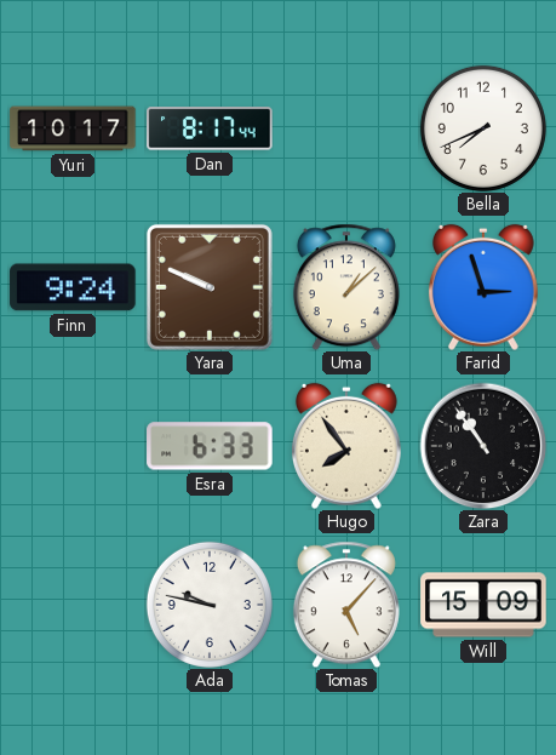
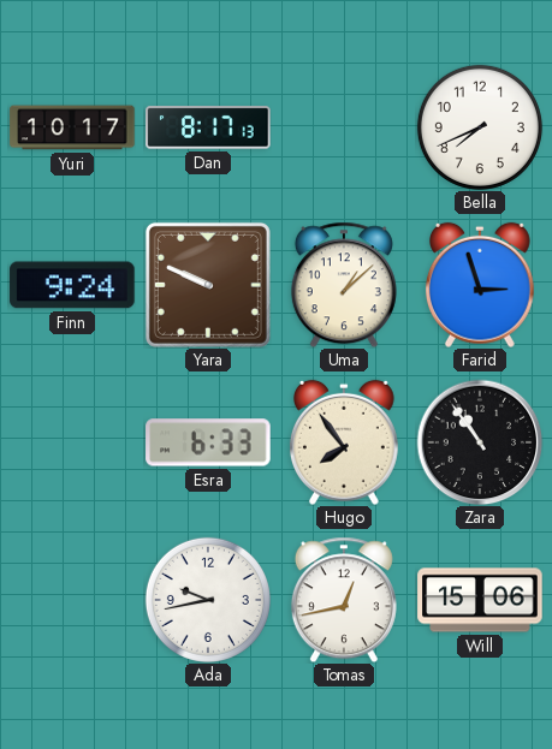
Dan: 8:17:44 -> 8:17:13 (208, 127)
Ada: 9:47 -> 9:43 (208, 600)
Tomas: 5:07 -> 12:43 (344, 600)
Will: 15:09 -> 15:06 (480, 600)
